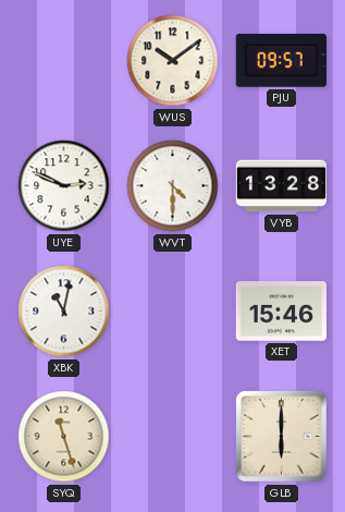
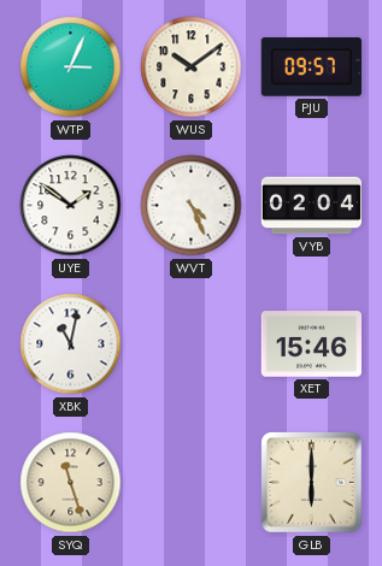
WTP: none -> 3:04 (71, 67)
UYE: 2:49 -> 1:51 (71, 206)
WVT: 4:30 -> 4:26 (192, 206)
VYB: 13:28 -> 02:04 (312, 206)
